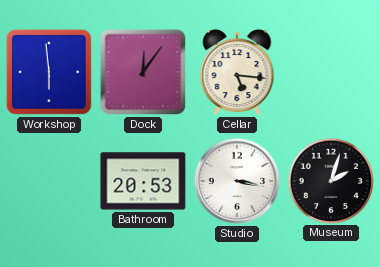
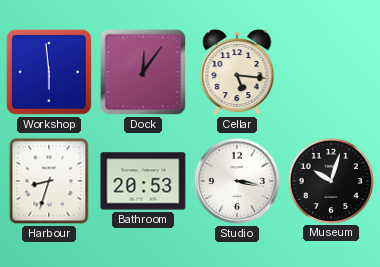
Harbour: none -> 8:33 (49, 181)
Museum: 2:03 -> 10:03 (330, 180)
